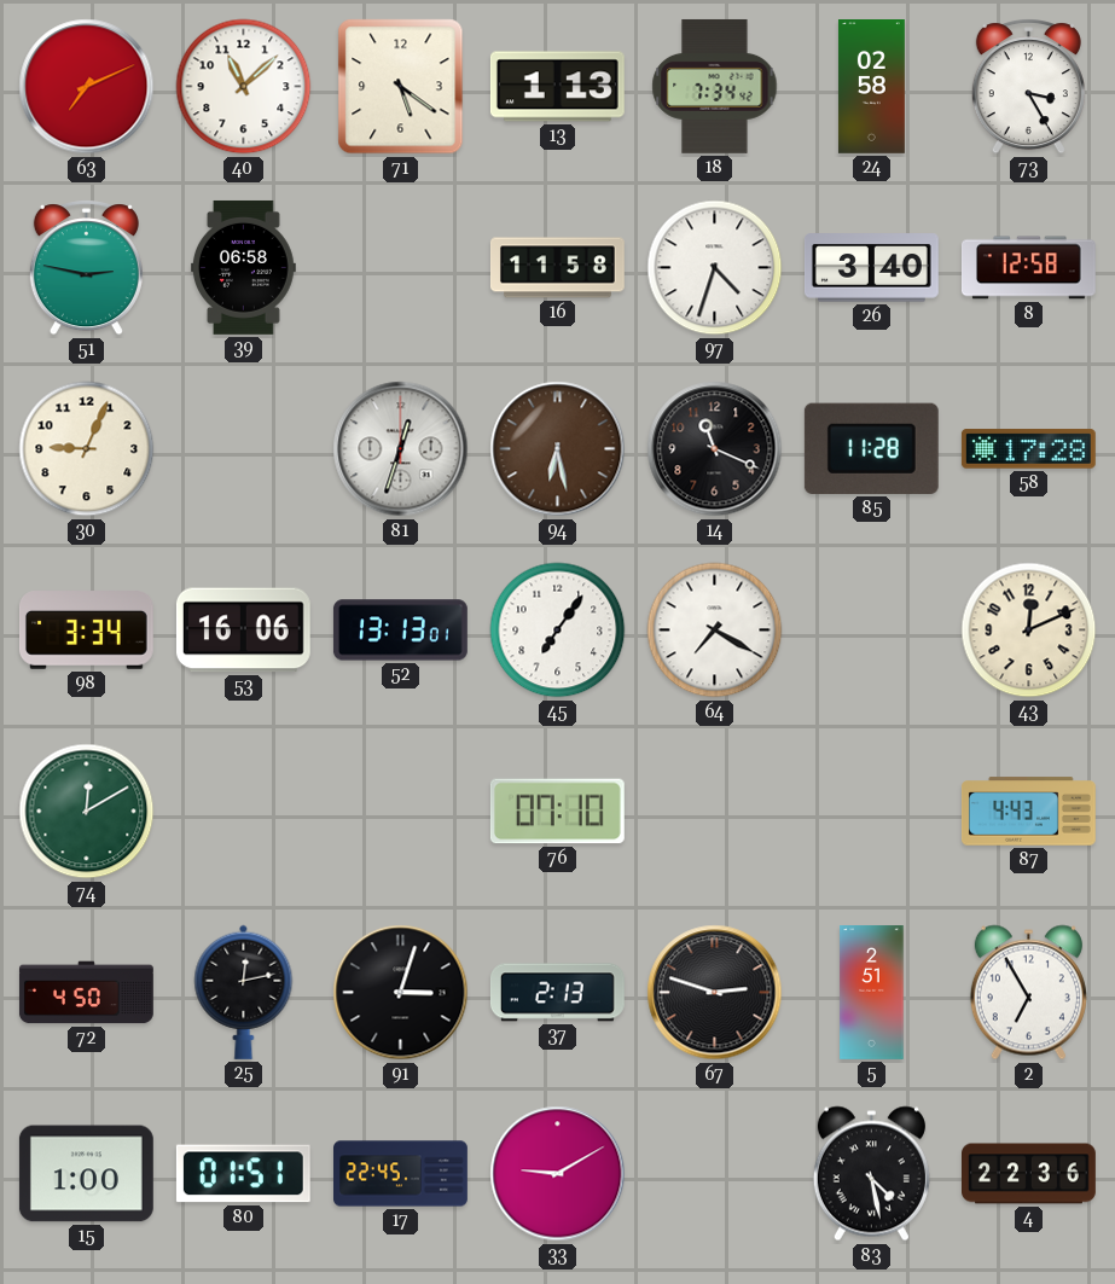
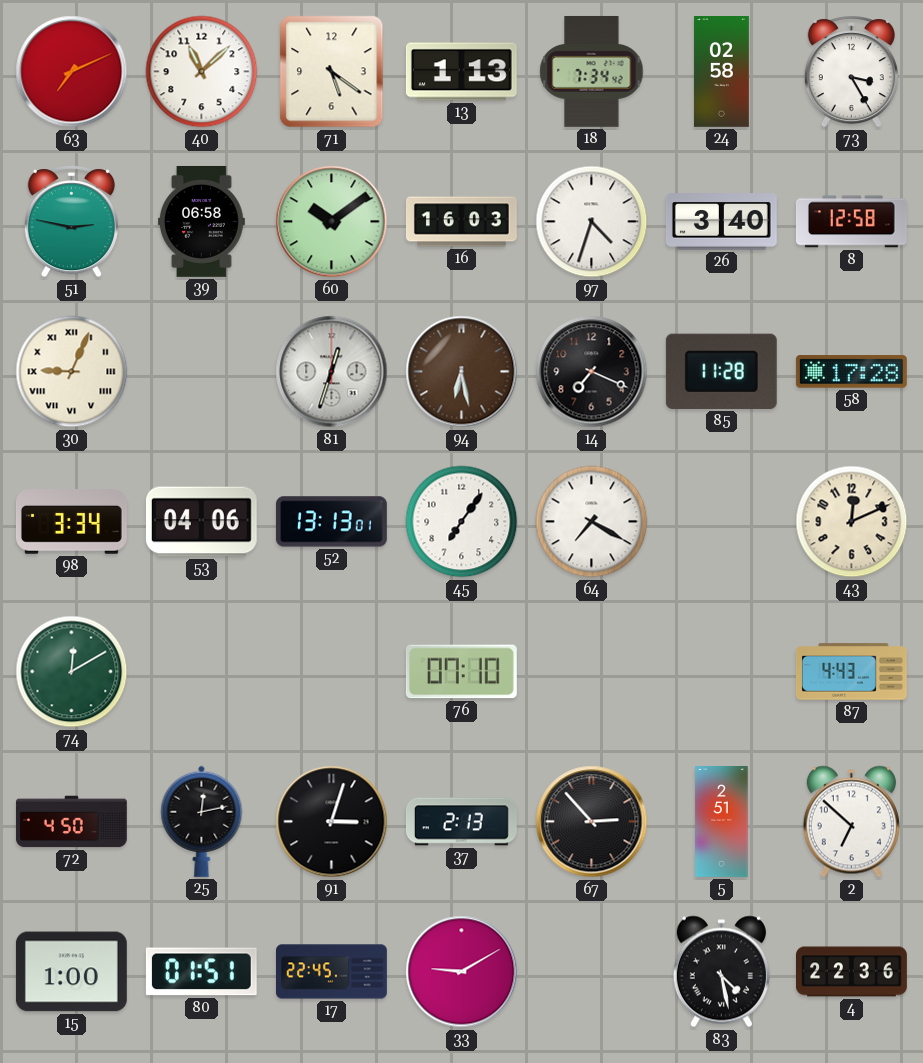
60: none -> 10:09 (332, 222)
16: 11:58 -> 16:03 (461, 222)
30 numerals: Arabic -> Roman (72, 372)
14: 11:19 -> 7:19 (592, 372)
53: 16:06 -> 04:06 (201, 522)
67: 2:48 -> 2:53 (592, 822)
2: 6:55 -> 6:52 (851, 822)
